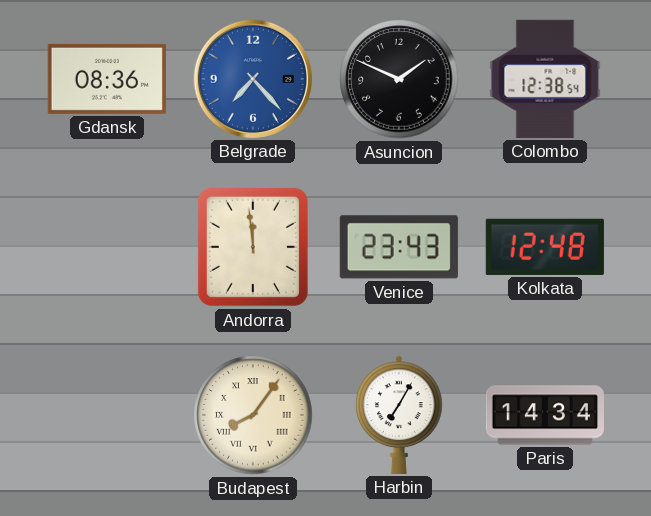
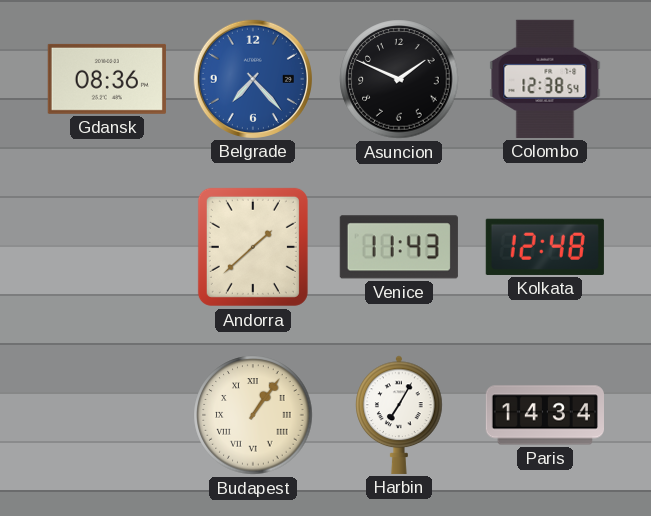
Andorra: 11:59 -> 1:38 (253, 247)
Venice: 23:43 -> 11:43 (399, 247)
Budapest: 8:06 -> 1:06 (253, 415)
